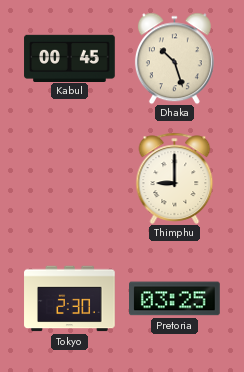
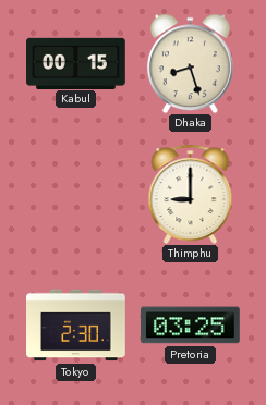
Kabul: 00:45 -> 00:15 (76, 63)
Dhaka: 10:27 -> 8:27 (190, 63)
